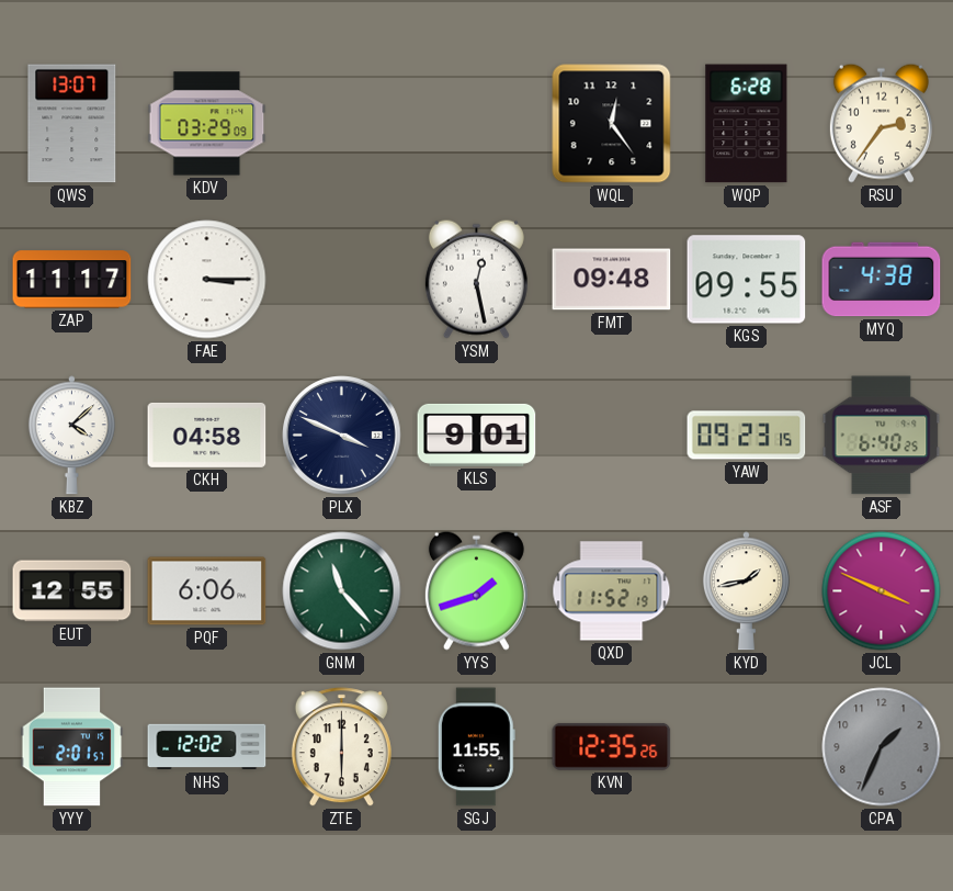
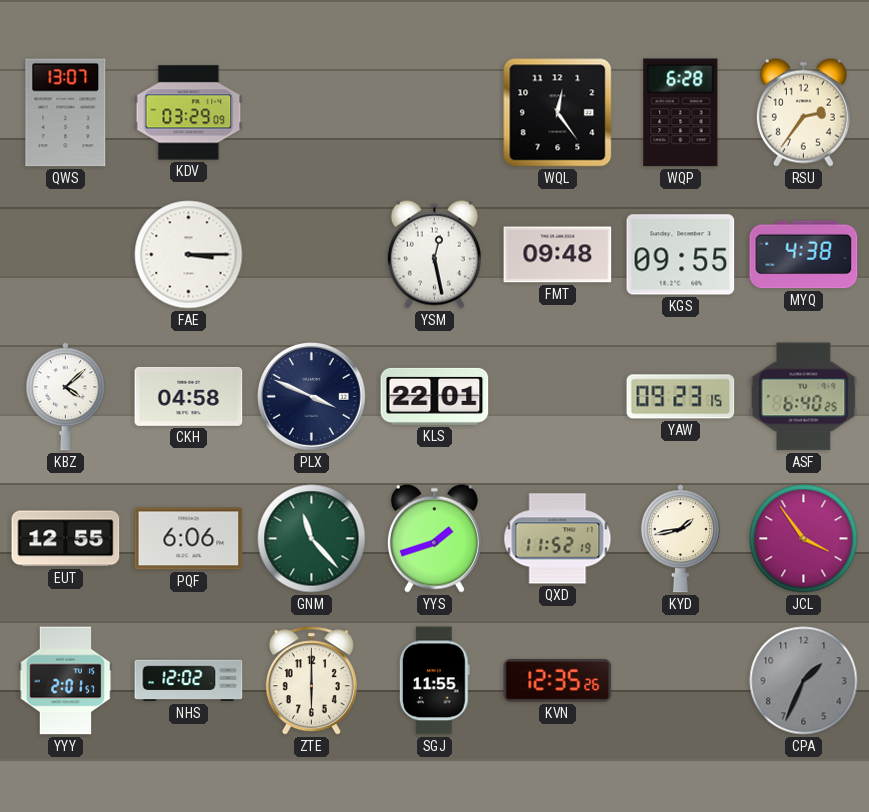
ZAP: 11:17 -> none (72, 280)
KLS: 9:01 -> 22:01 (435, 396)
JCL: 3:49 -> 3:54 (804, 539)
